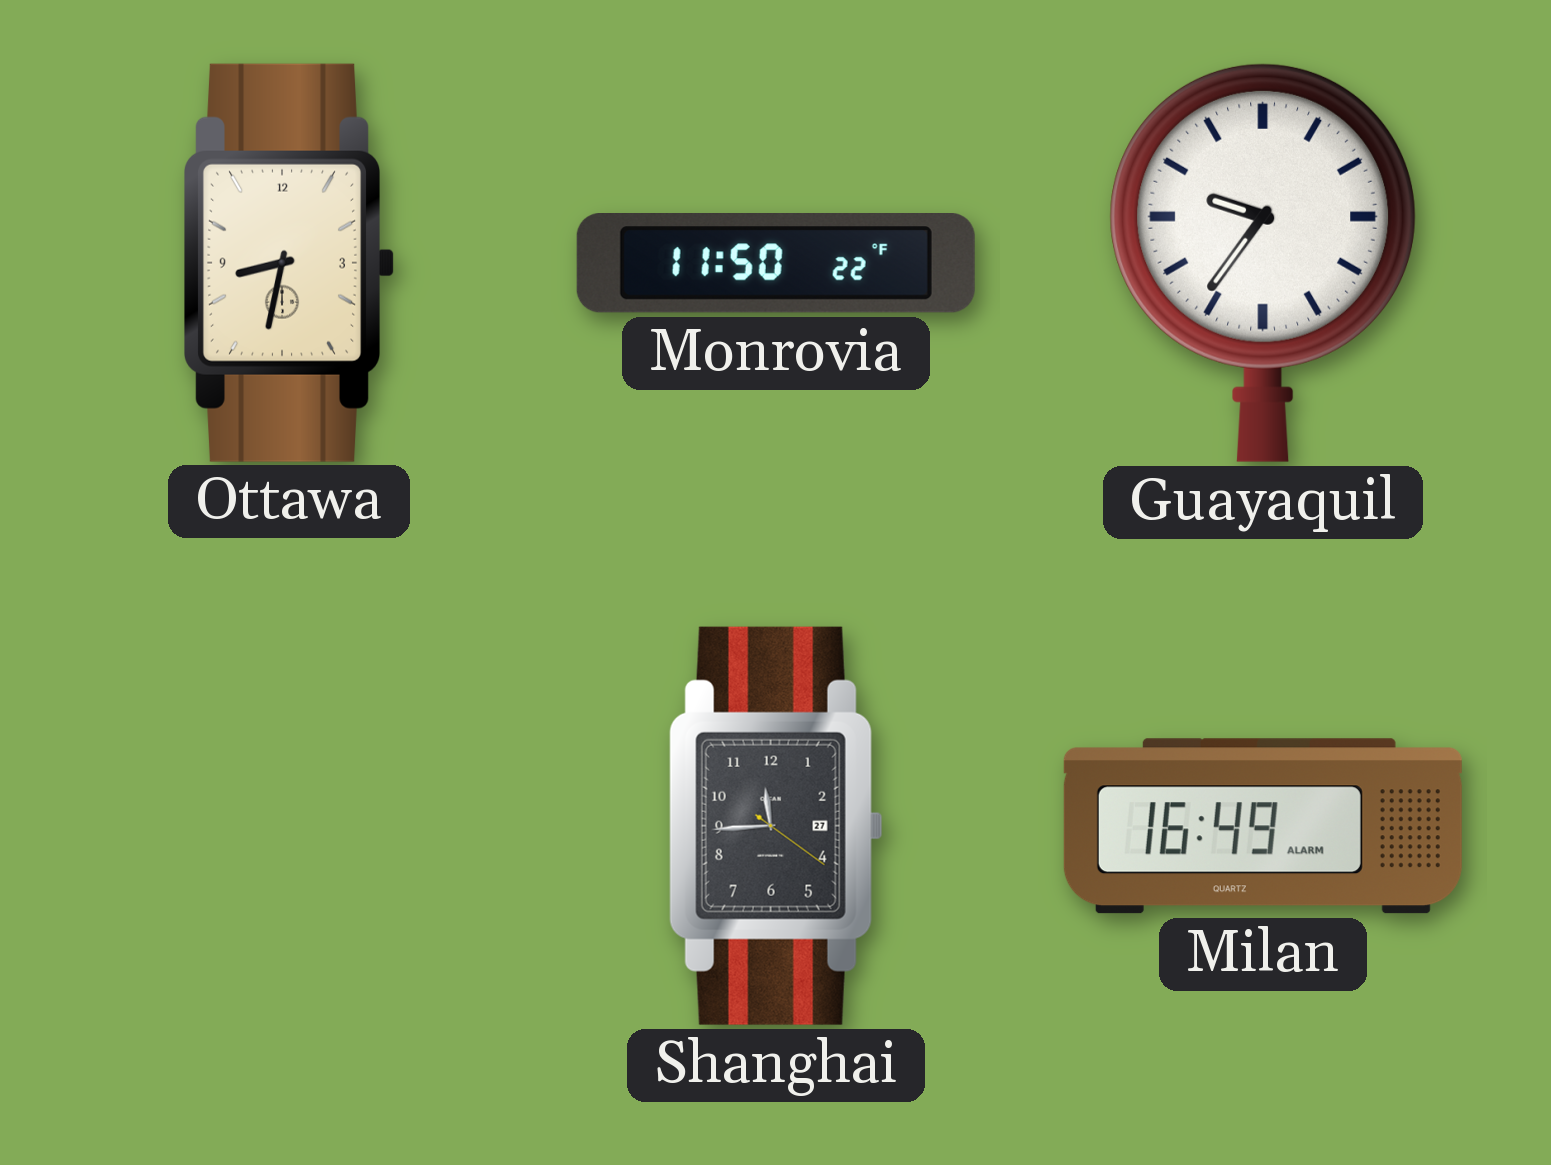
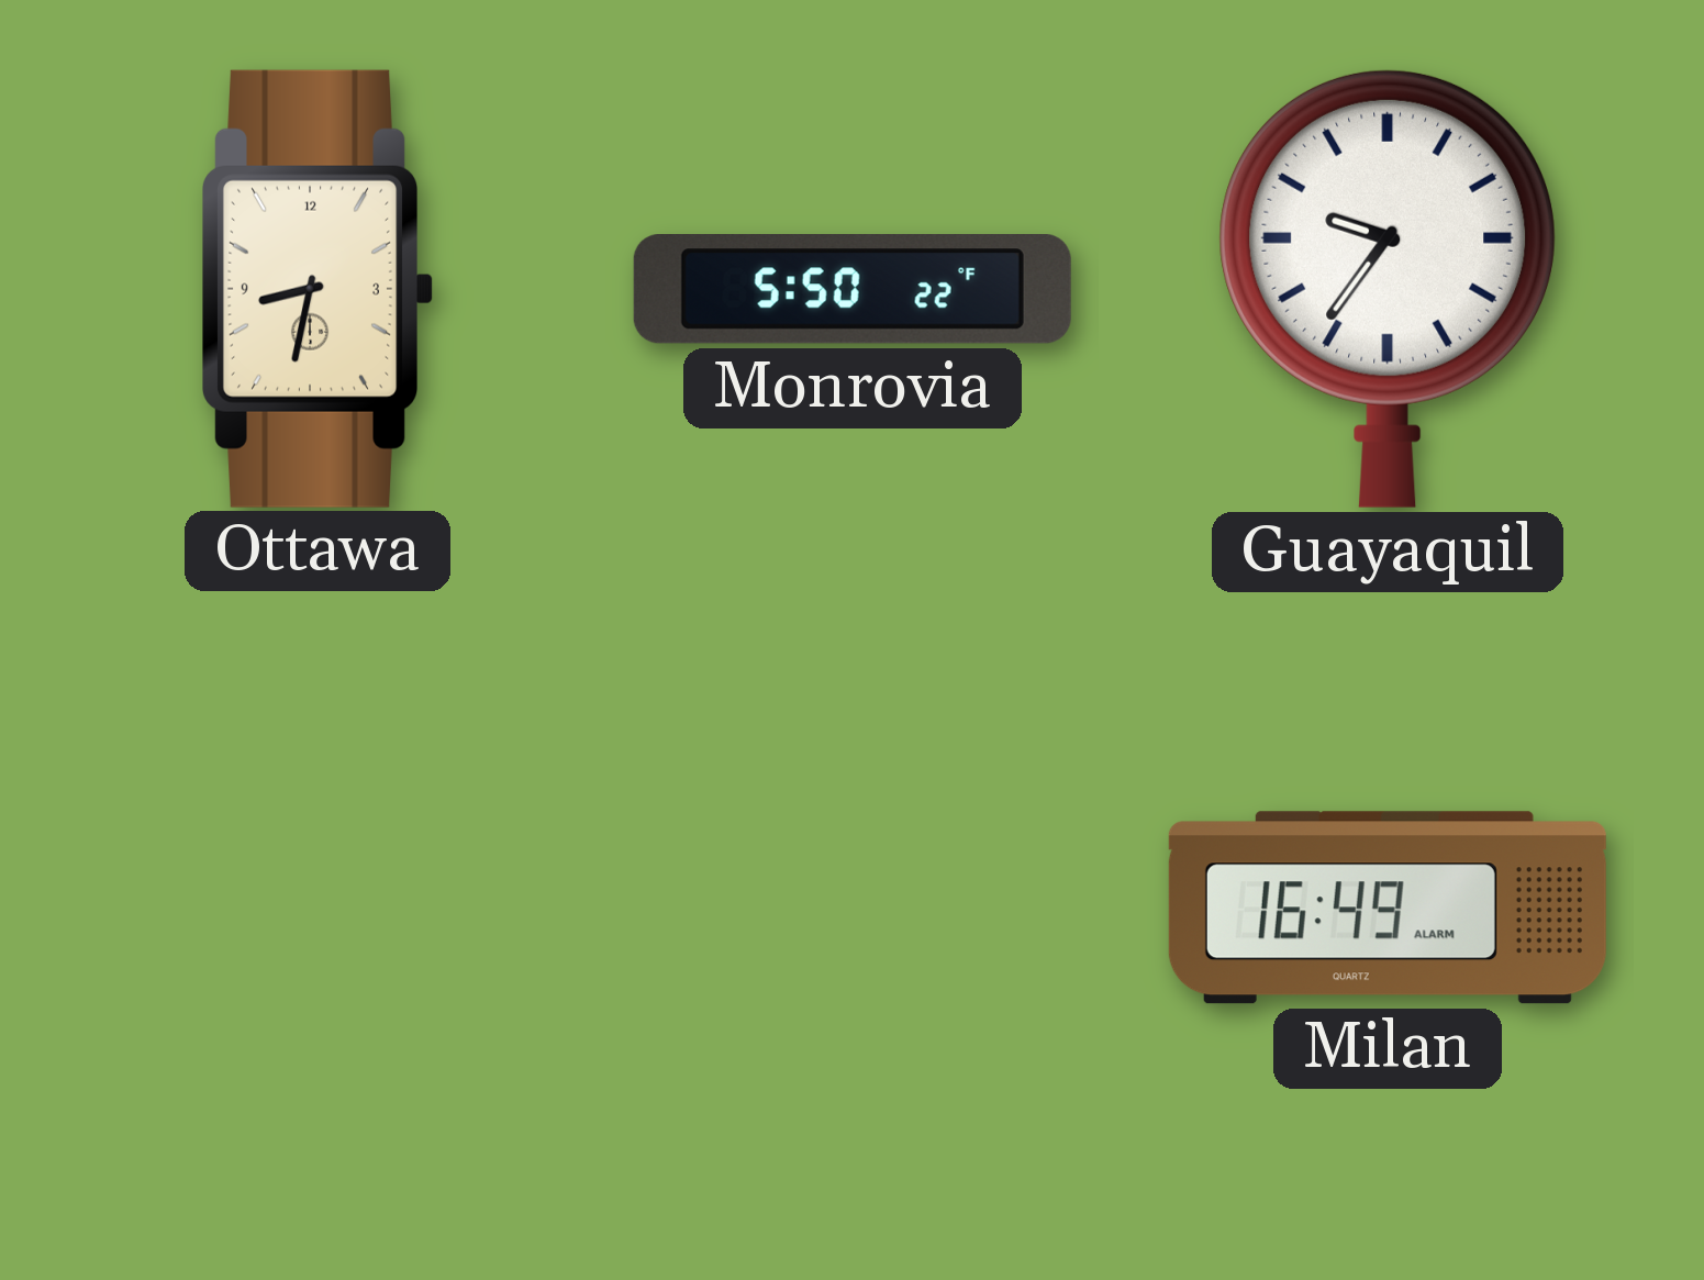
Monrovia: 11:50 -> 5:50 (853, 290)
Shanghai: 11:44 -> none (776, 826)
